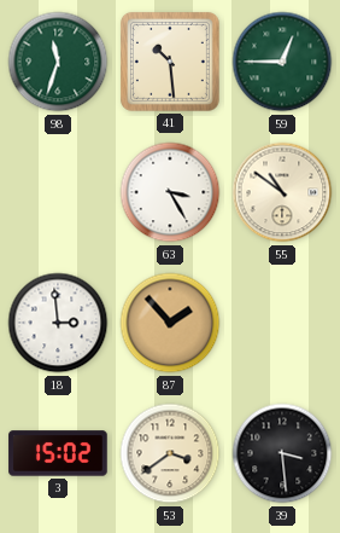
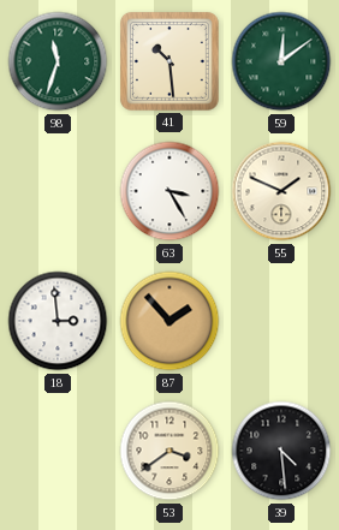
59: 12:45 -> 12:09 (281, 61)
55: 10:51 -> 1:49 (281, 191)
3: 15:02 -> none (58, 453)
39: 3:29 -> 4:29 (281, 451)
